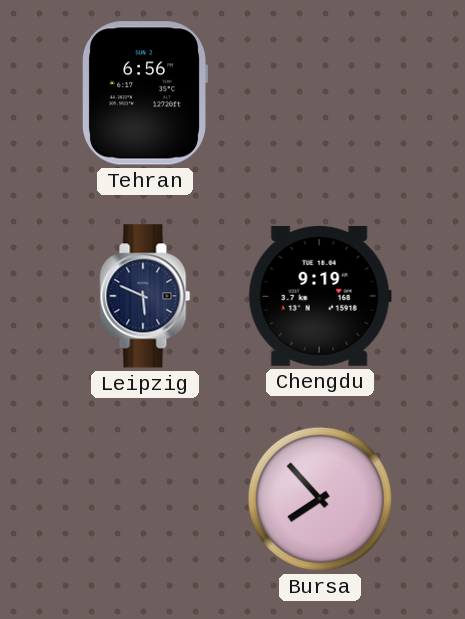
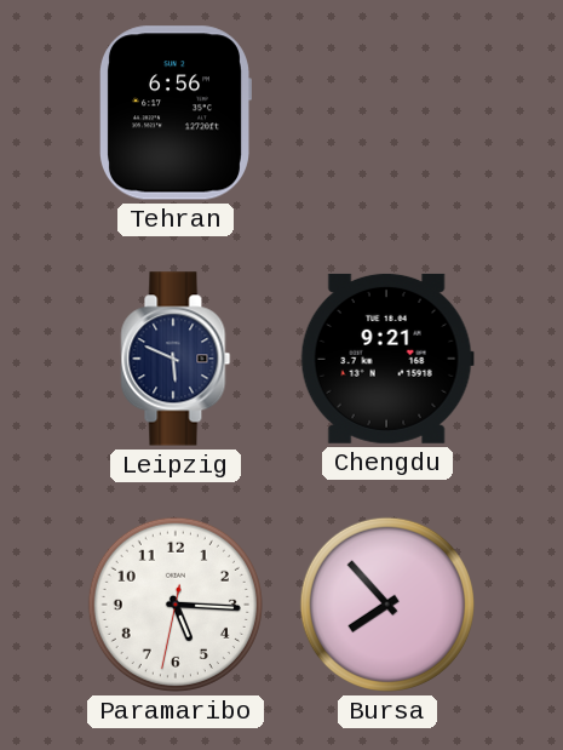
Chengdu: 9:19 -> 9:21 (387, 359)
Paramaribo: none -> 5:15 (176, 605)
